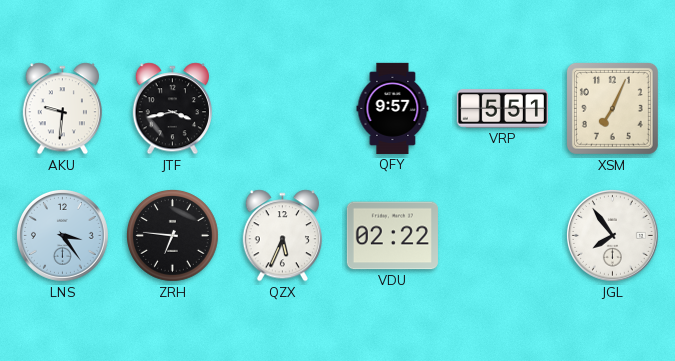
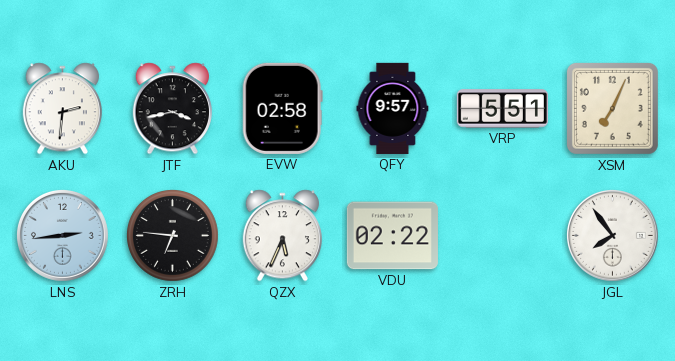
AKU: 9:31 -> 2:31 (62, 109)
EVW: none -> 02:58 (282, 108)
LNS: 3:24 -> 2:44 (62, 235)
